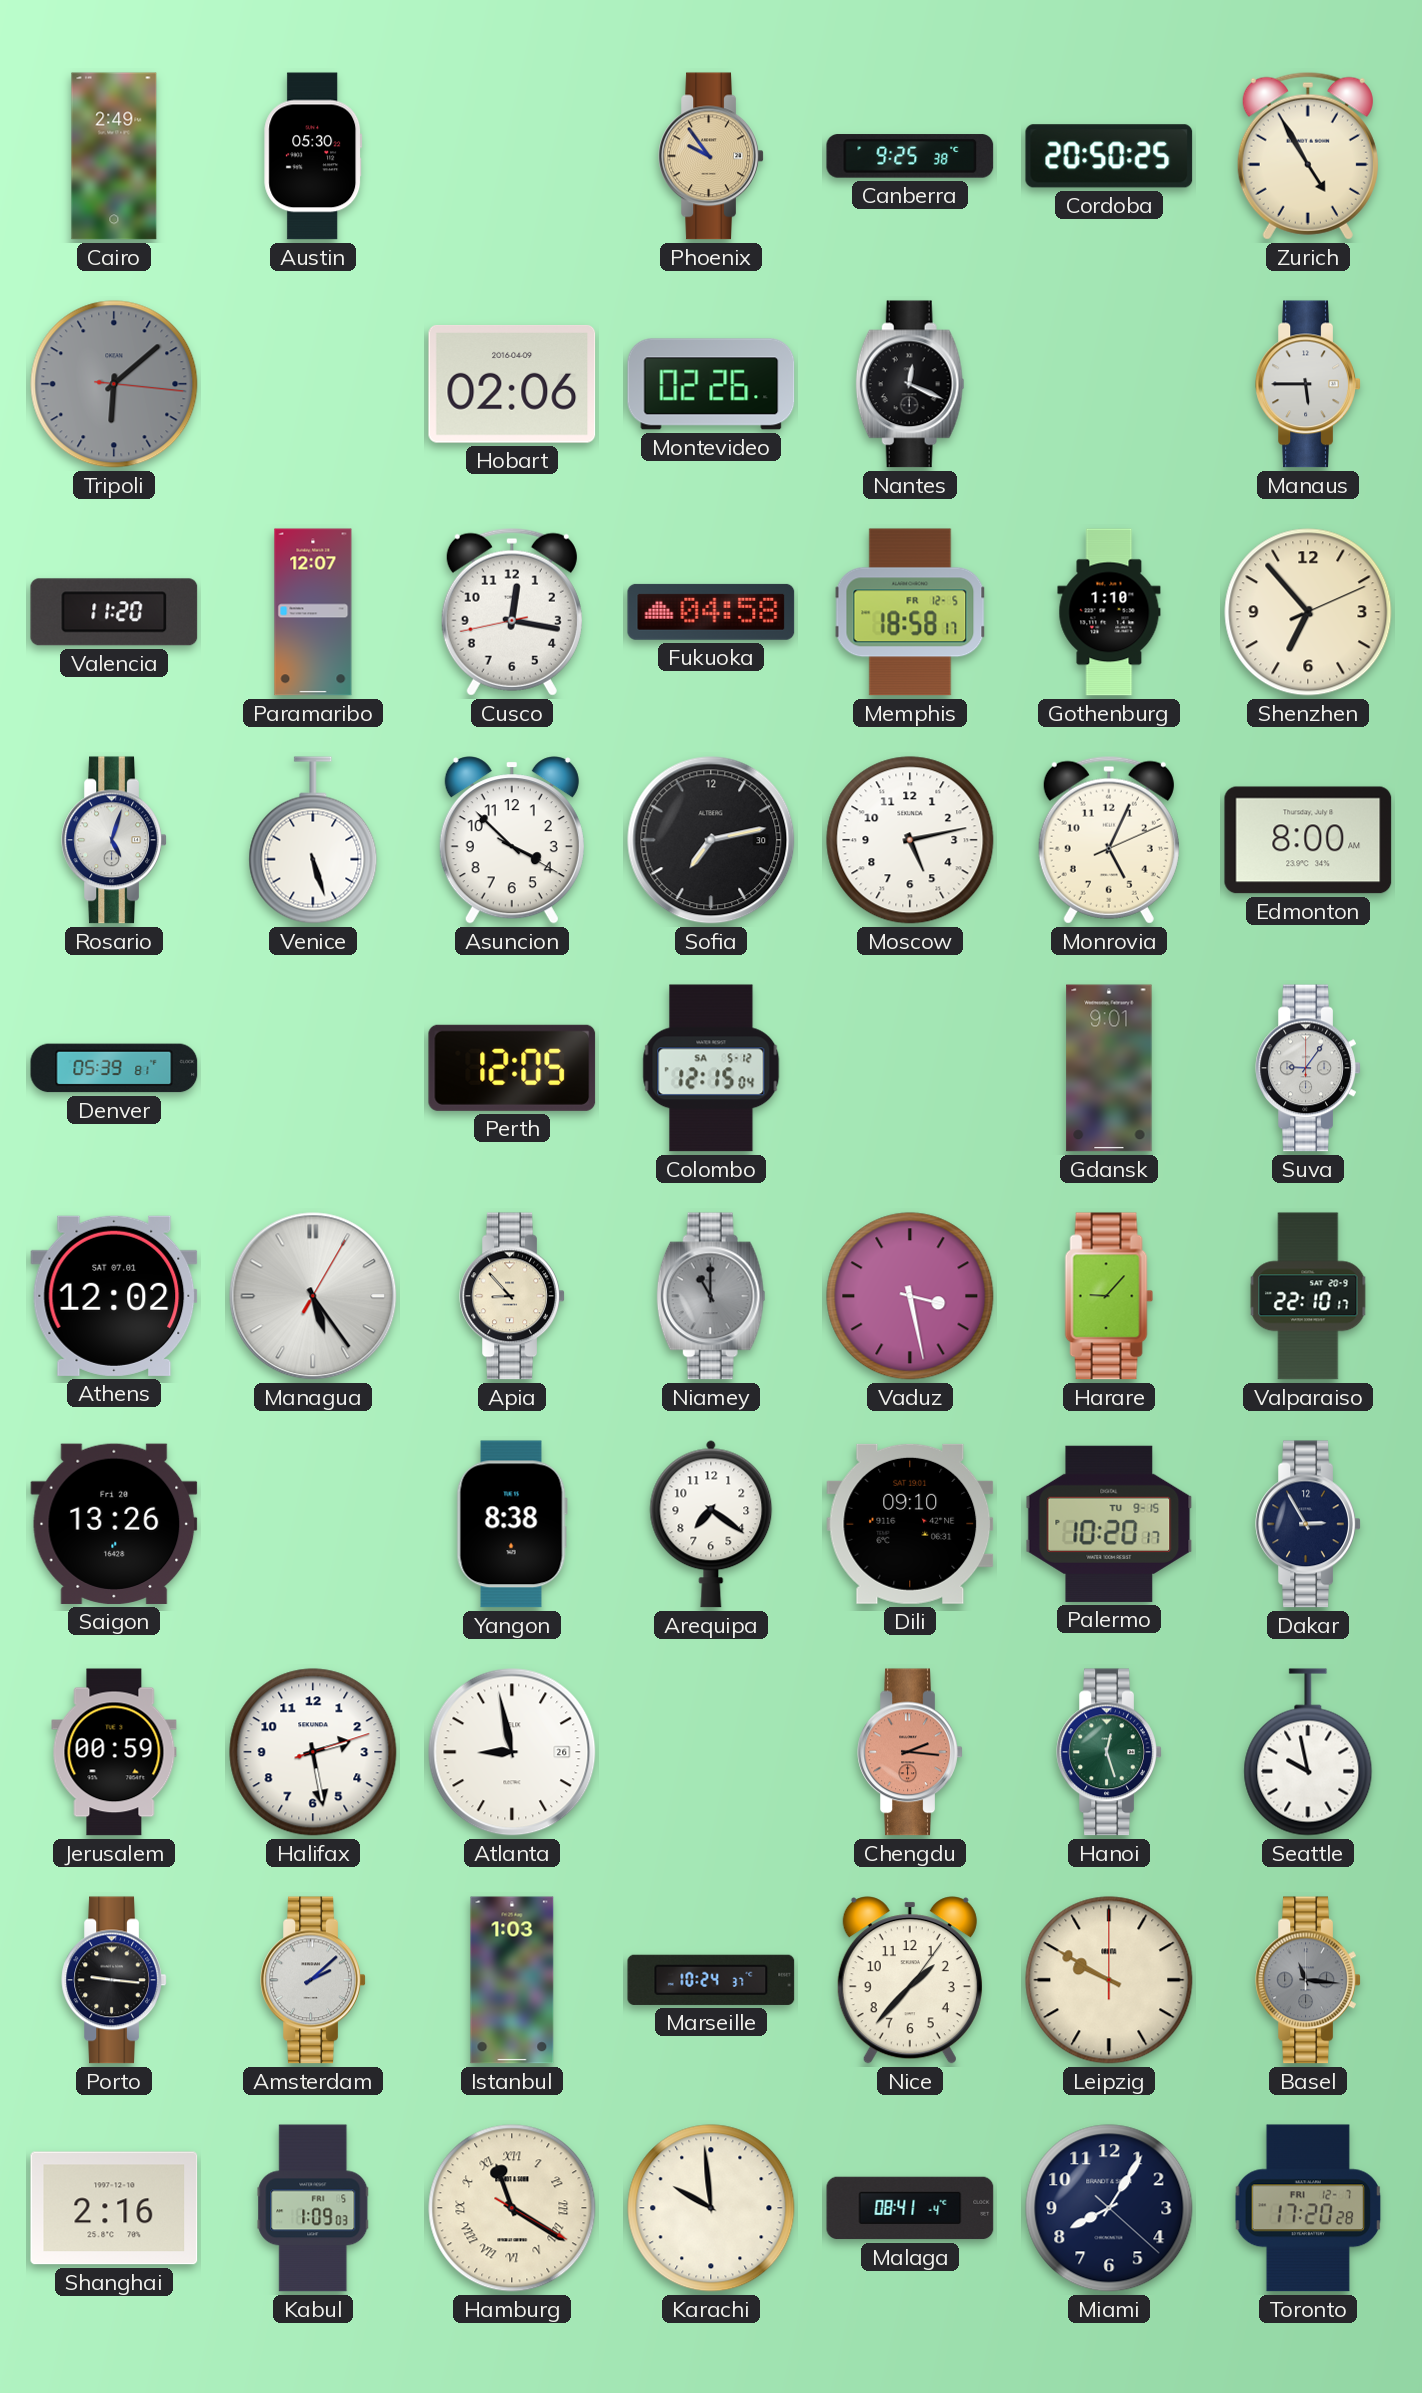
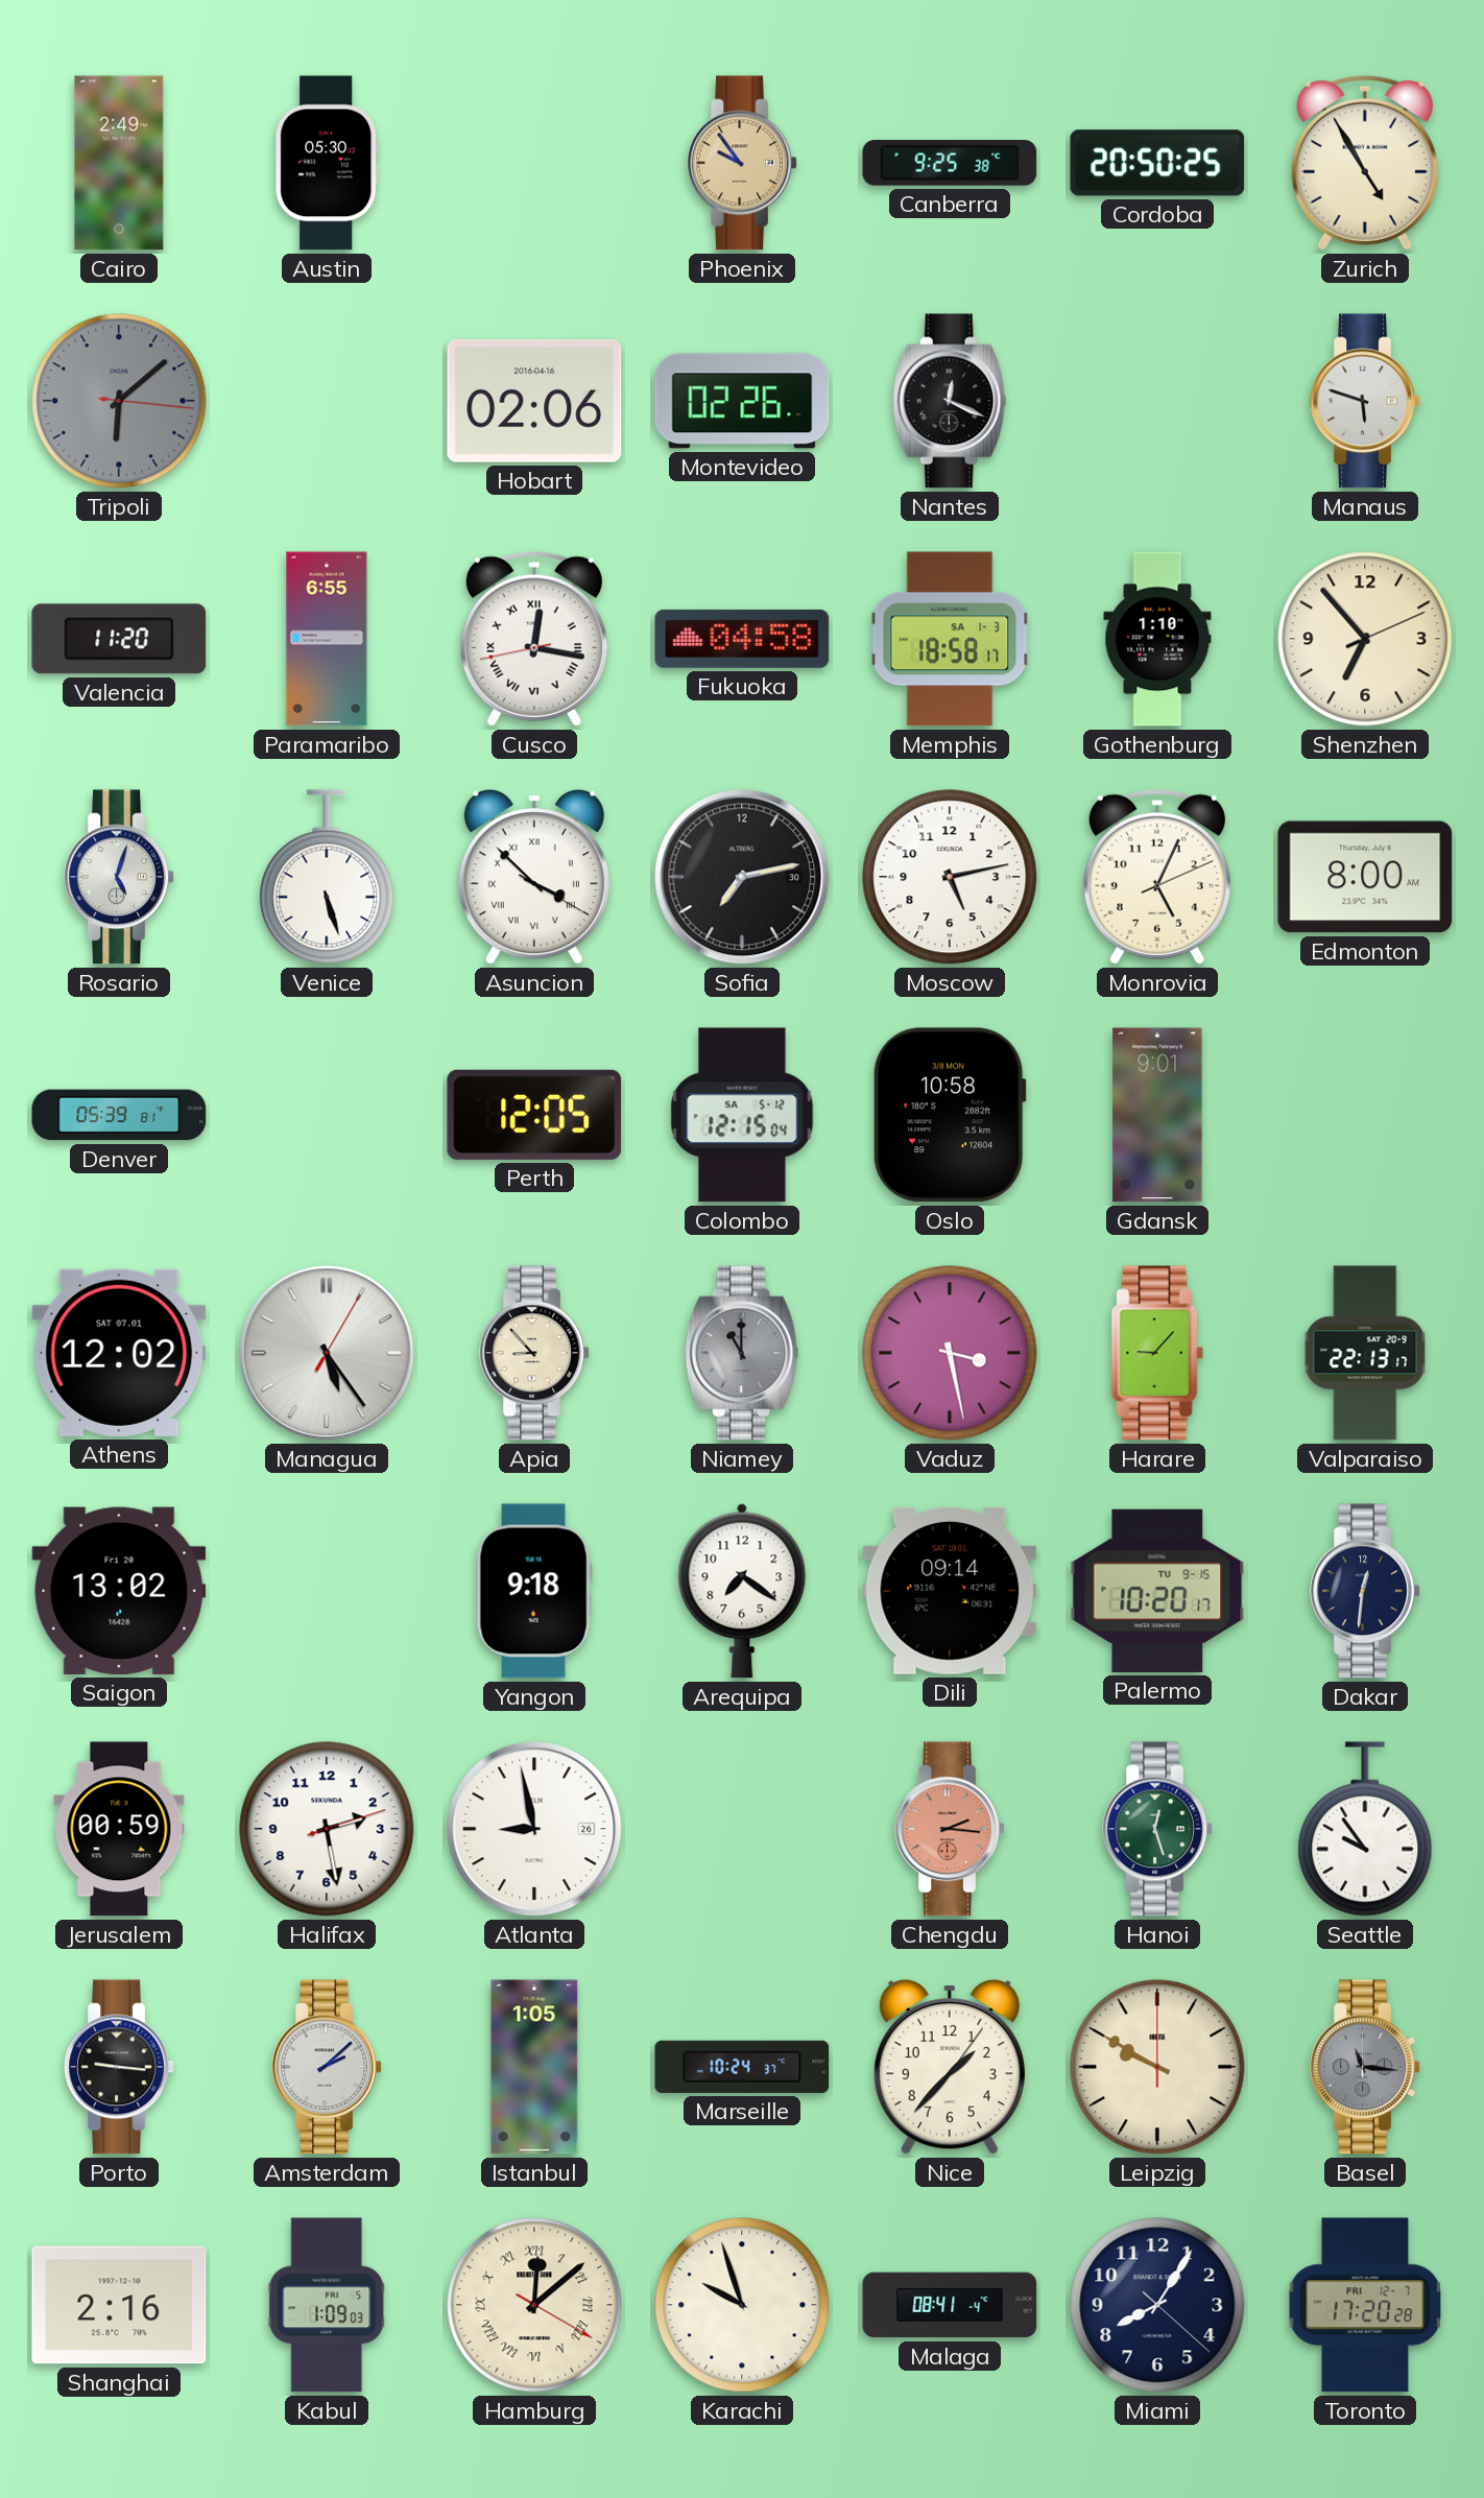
Hobart date: 2016-04-09 -> 2016-04-16 (534, 401)
Manaus: 5:45 -> 5:48 (1365, 401)
Paramaribo: 12:07 -> 6:55 (327, 639)
Cusco numerals: Arabic -> Roman (534, 639)
Memphis date: FR 12-5 -> SA 1-3 (950, 639)
Asuncion numerals: Arabic -> Roman (534, 877)
Oslo: none -> 10:58 (950, 1115)
Suva: 9:06 -> none (1308, 1068)
Valparaiso: 22:10 -> 22:13 (1365, 1353)
Saigon: 13:26 -> 13:02 (119, 1591)
Yangon: 8:38 -> 9:18 (534, 1591)
Dili: 09:10 -> 09:14 (950, 1591)
Dakar: 2:55 -> 12:31 (1365, 1591)
Seattle: 9:58 -> 9:54 (1365, 1829)
Istanbul: 1:03 -> 1:05 (534, 2067)
Hamburg: 11:20 -> 12:08 (534, 2305)
Karachi: 9:59 -> 9:57 (742, 2305)
